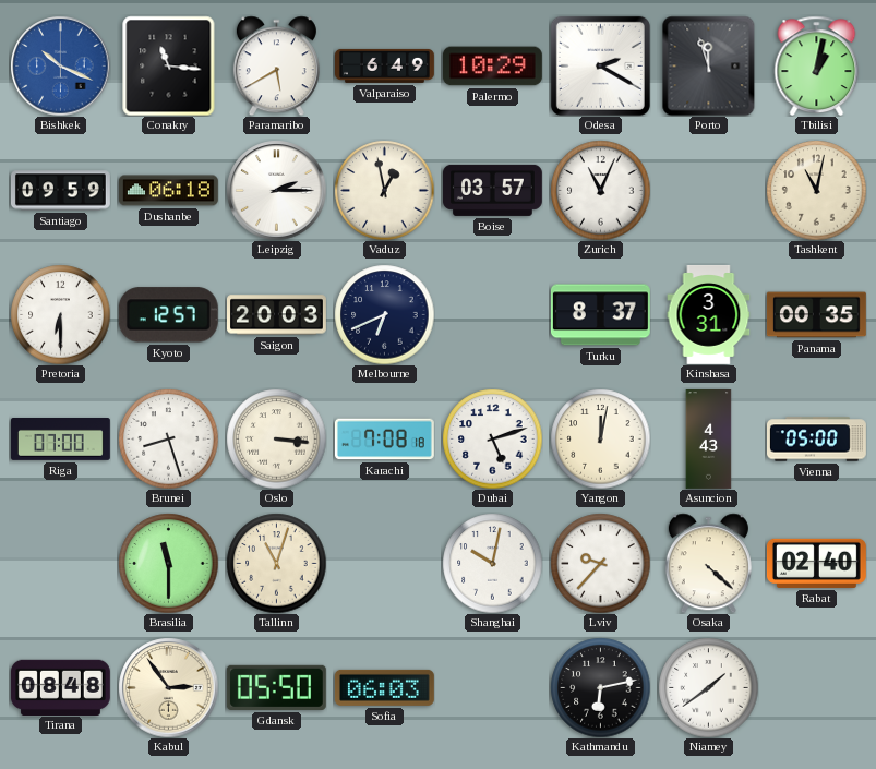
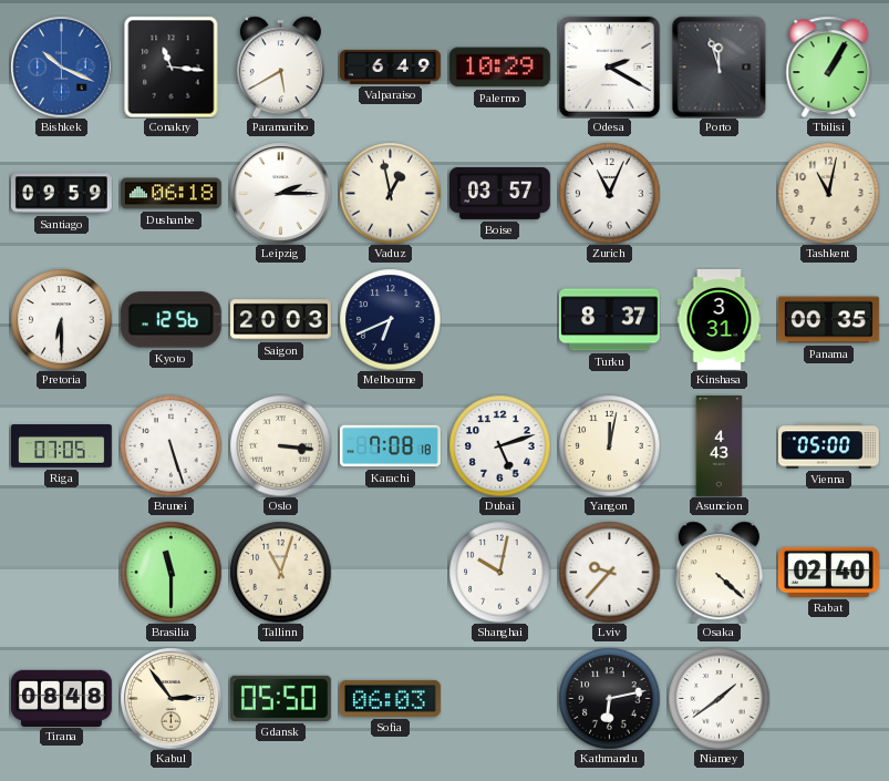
Tbilisi: 1:02 -> 1:05 (829, 66)
Kyoto: 12:57 -> 12:56 (170, 320)
Riga: 07:00 -> 07:05 (61, 446)
Brunei: 8:27 -> 5:27 (170, 445)
